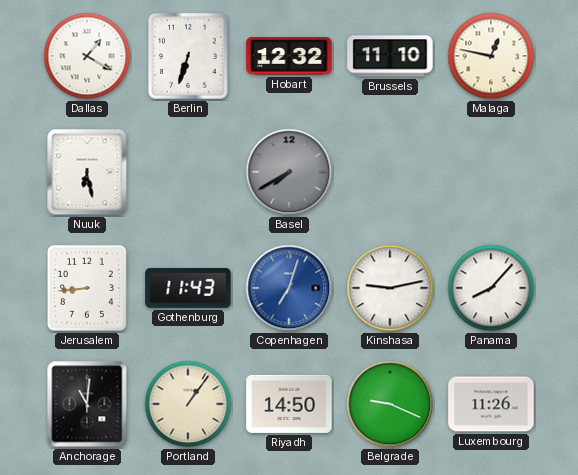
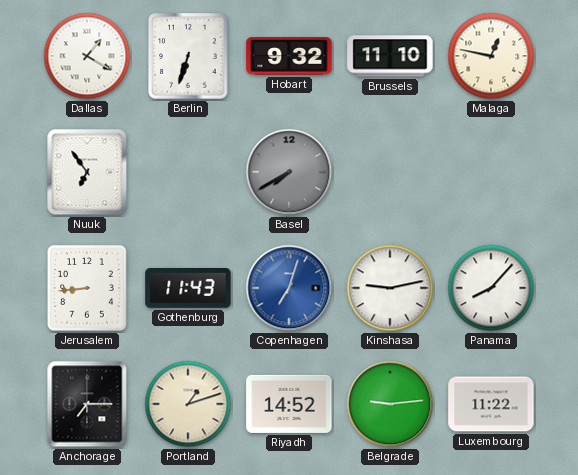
Hobart: 12:32 -> 9:32 (289, 56)
Nuuk: 6:28 -> 6:54 (87, 172)
Anchorage: 11:01 -> 7:15 (87, 404)
Portland: 1:06 -> 1:12 (188, 404)
Riyadh: 14:50 -> 14:52 (289, 404)
Belgrade: 9:19 -> 9:14 (390, 404)
Luxembourg: 11:26 -> 11:22 (491, 404)
